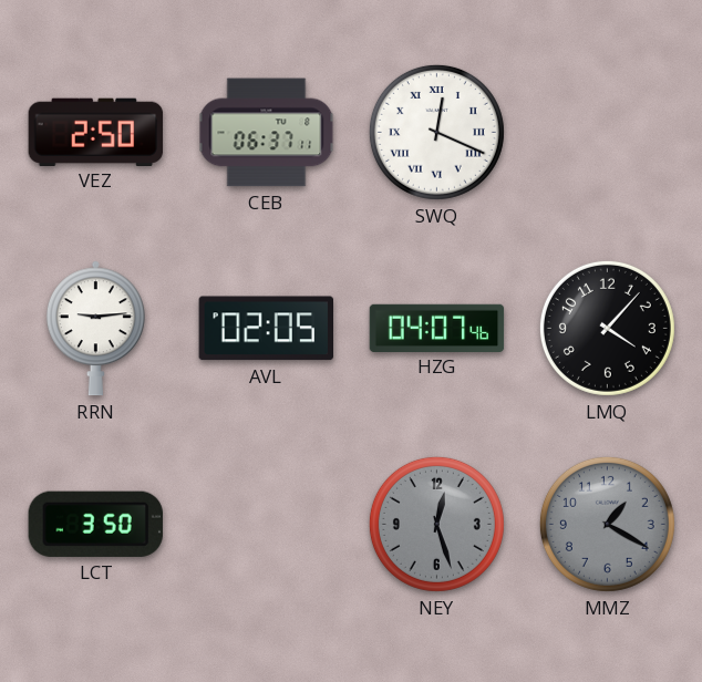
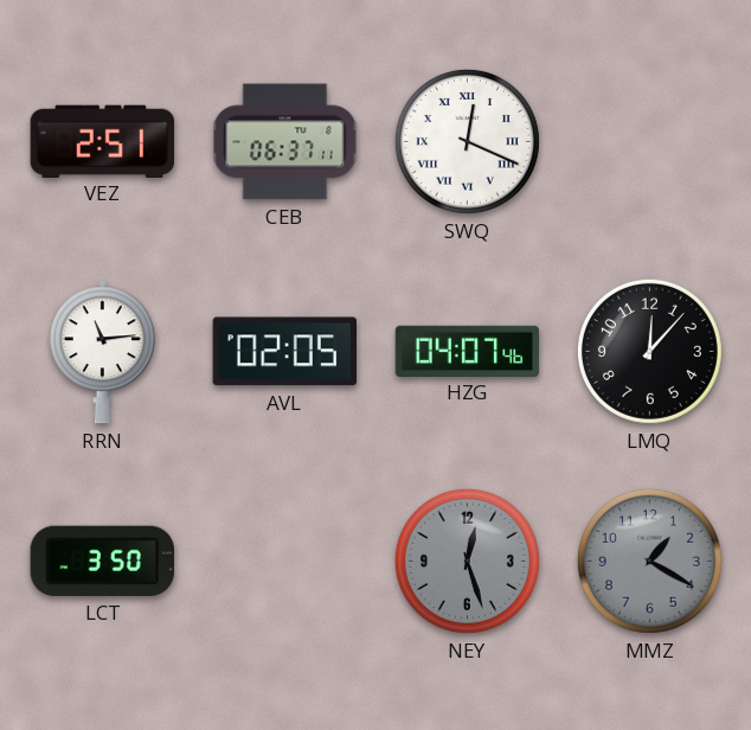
VEZ: 2:50 -> 2:51 (103, 141)
RRN: 9:14 -> 11:14 (102, 352)
LMQ: 4:07 -> 12:07 (649, 351)
